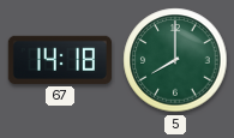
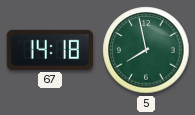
5: 8:00 -> 7:58 (146, 50)
